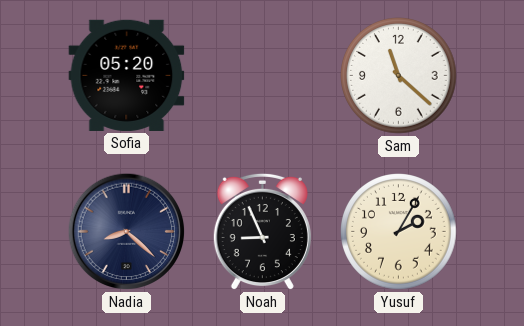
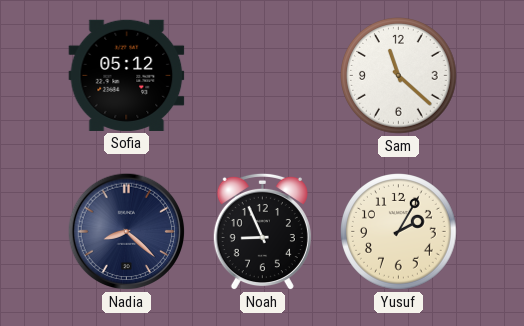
Sofia: 05:20 -> 05:12 (127, 75)
